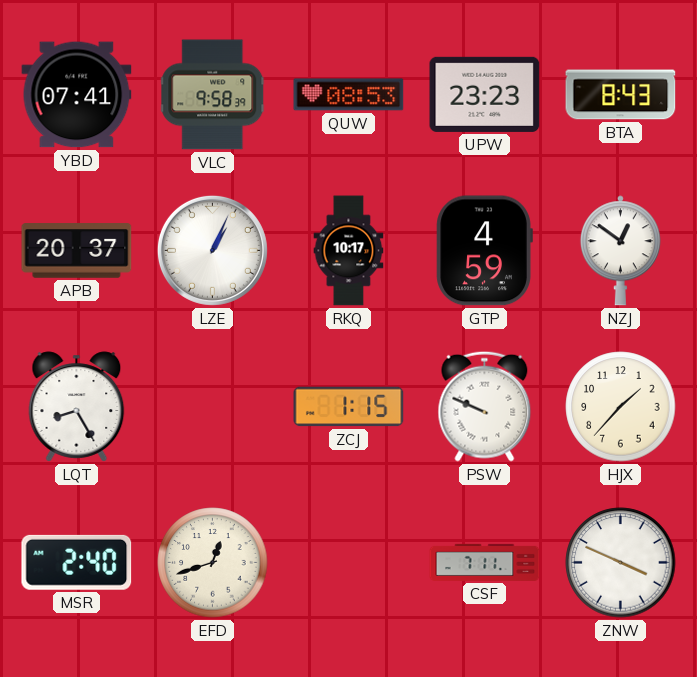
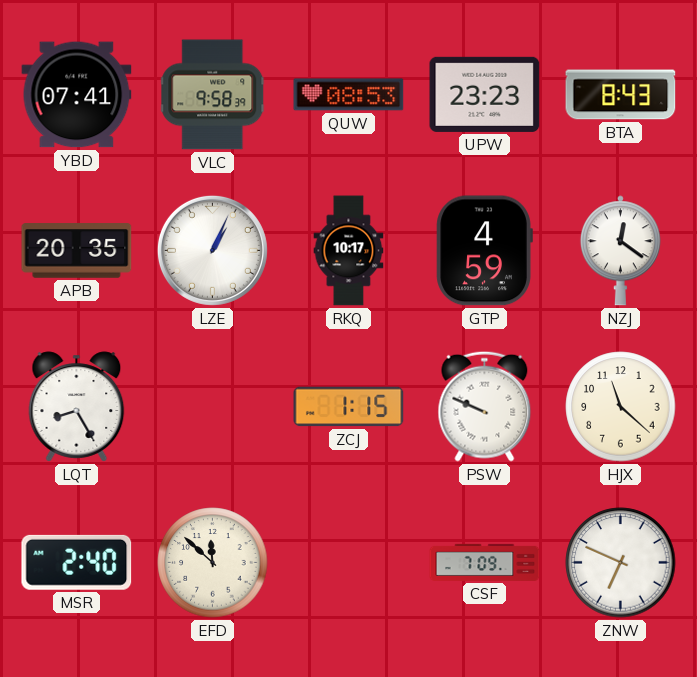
APB: 20:37 -> 20:35 (77, 251)
NZJ: 12:51 -> 12:21 (620, 251)
HJX: 1:37 -> 11:22 (621, 407)
EFD: 12:42 -> 11:52 (213, 563)
CSF: 7:11 -> 7:09 (485, 562)
ZNW: 3:49 -> 6:49 (621, 563)
